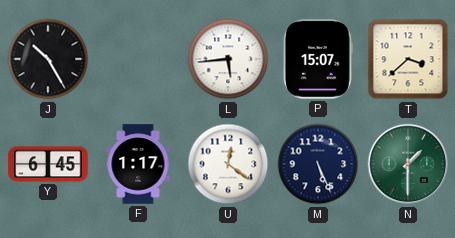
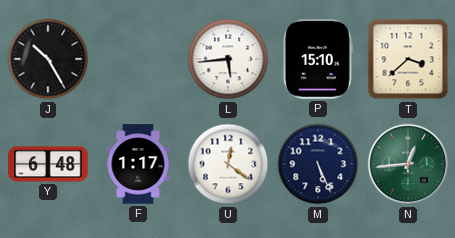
P: 15:07 -> 15:10 (318, 59)
Y: 6:45 -> 6:48 (48, 164)
N: 1:30 -> 12:44 (408, 164)
